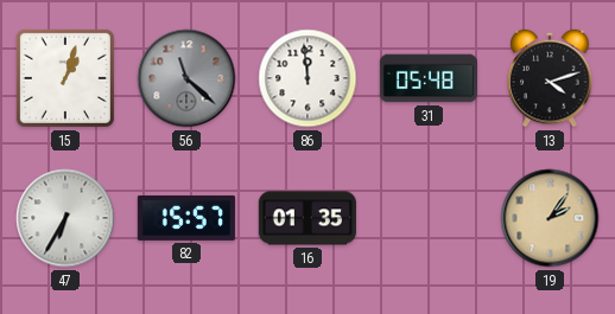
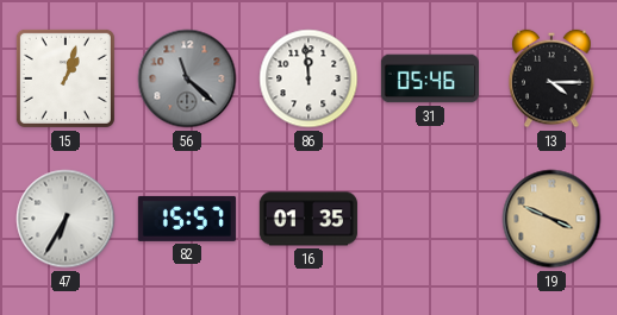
31: 05:48 -> 05:46 (430, 78)
13: 4:12 -> 4:15 (551, 78)
19: 2:06 -> 3:49 (551, 219)
